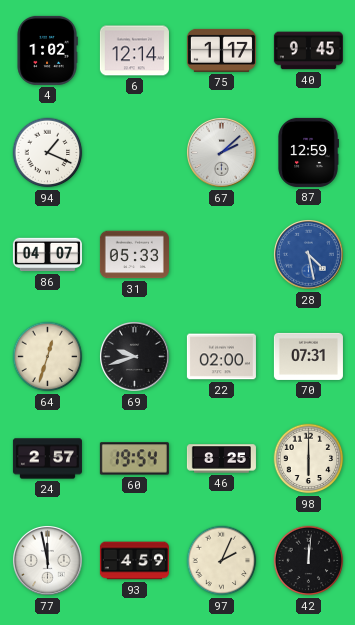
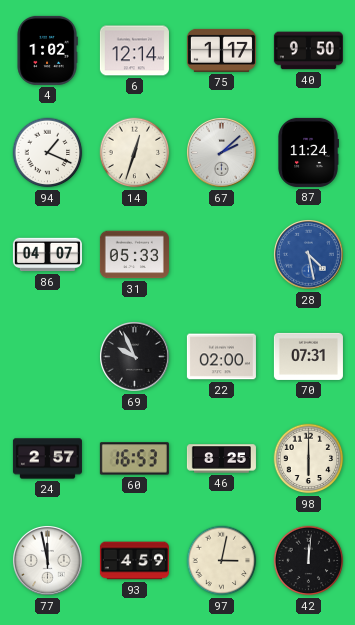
40: 9:45 -> 9:50 (308, 51)
14: none -> 12:33 (135, 153)
87: 12:59 -> 11:24 (308, 152)
64: 12:33 -> none (48, 357)
69: 9:42 -> 9:56 (135, 357)
60: 19:54 -> 16:53 (134, 459)
97: 2:04 -> 3:02 (222, 561)
